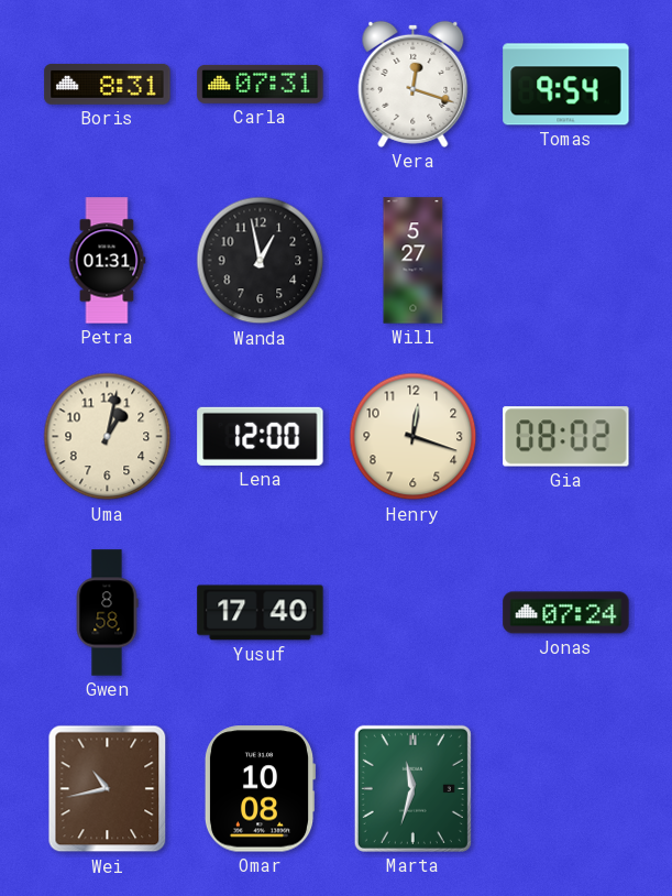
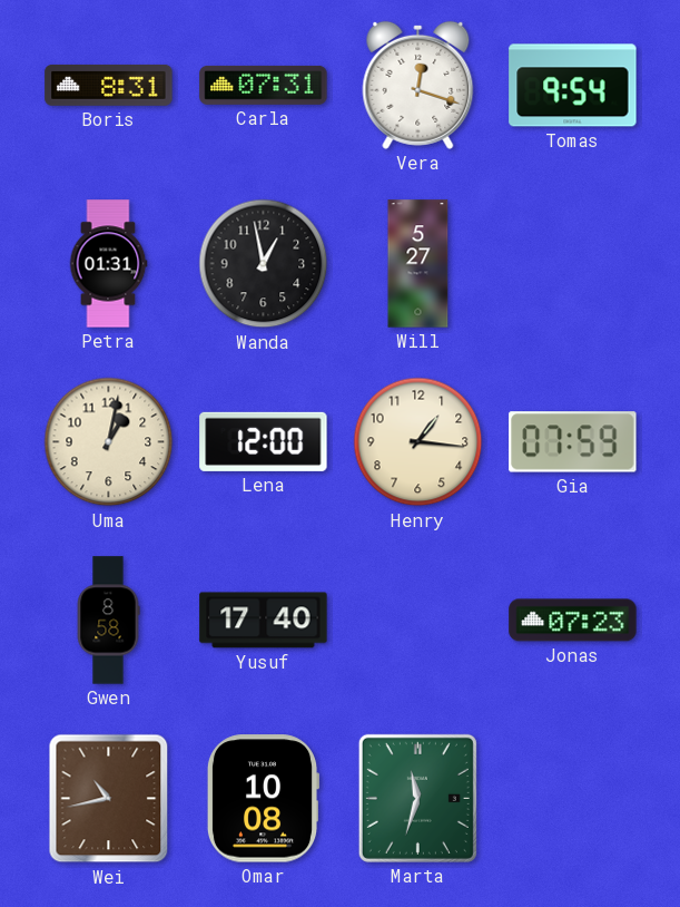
Henry: 12:18 -> 1:16 (418, 442)
Gia: 08:02 -> 07:59 (573, 442)
Jonas: 07:24 -> 07:23 (573, 621)
